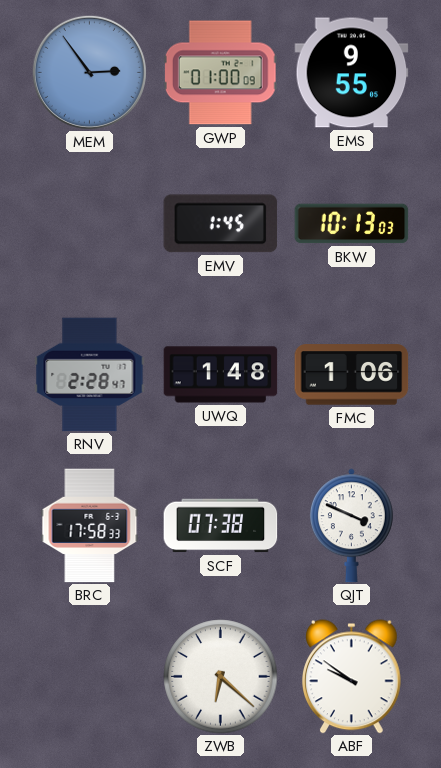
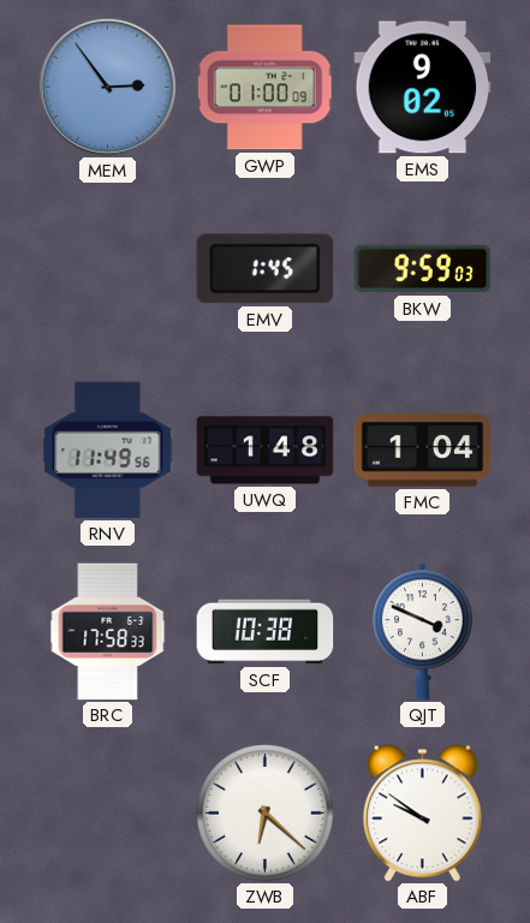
EMS: 9:55 -> 9:02 (423, 88)
BKW: 10:13 -> 9:59 (423, 269)
RNV: 2:28 -> 11:49 (108, 451)
FMC: 1:06 -> 1:04 (423, 451)
SCF: 07:38 -> 10:38 (266, 632)
